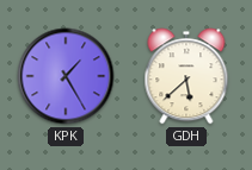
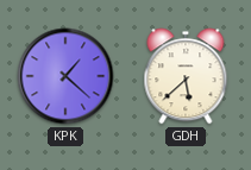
KPK: 1:25 -> 1:22 (65, 76)
